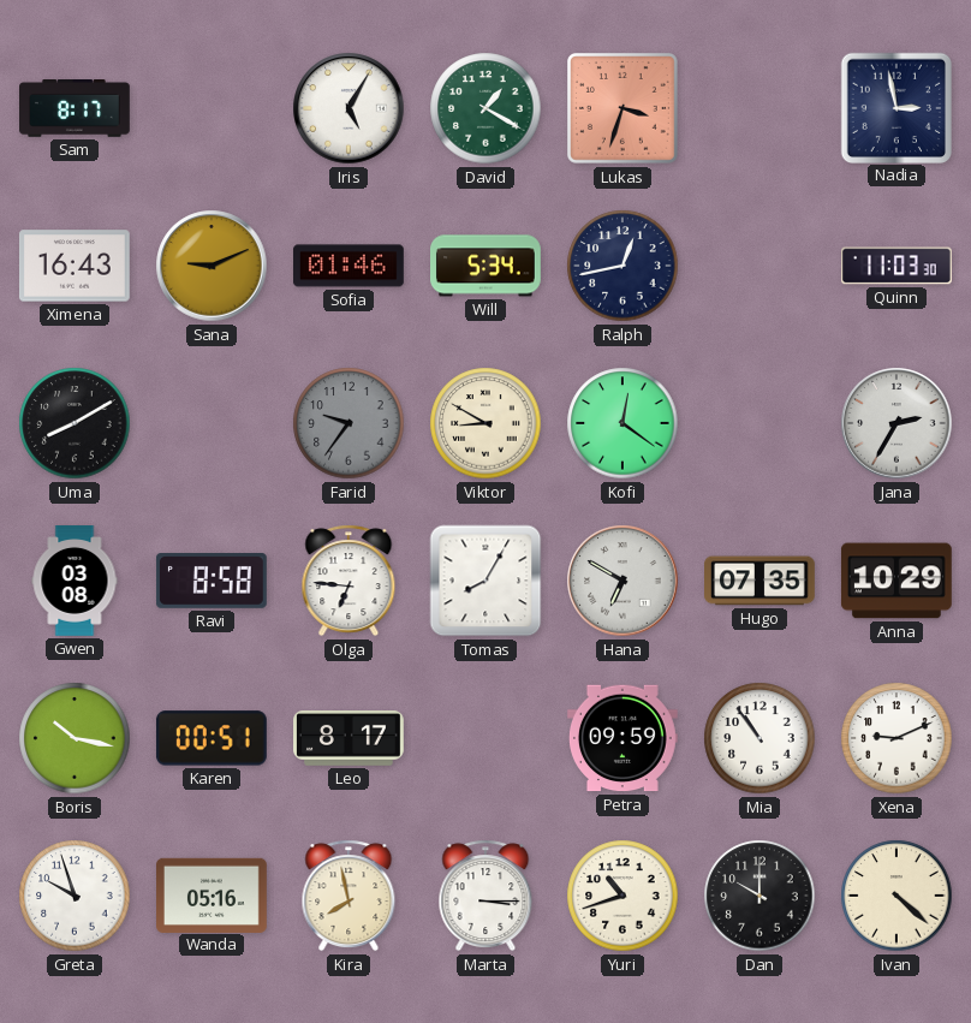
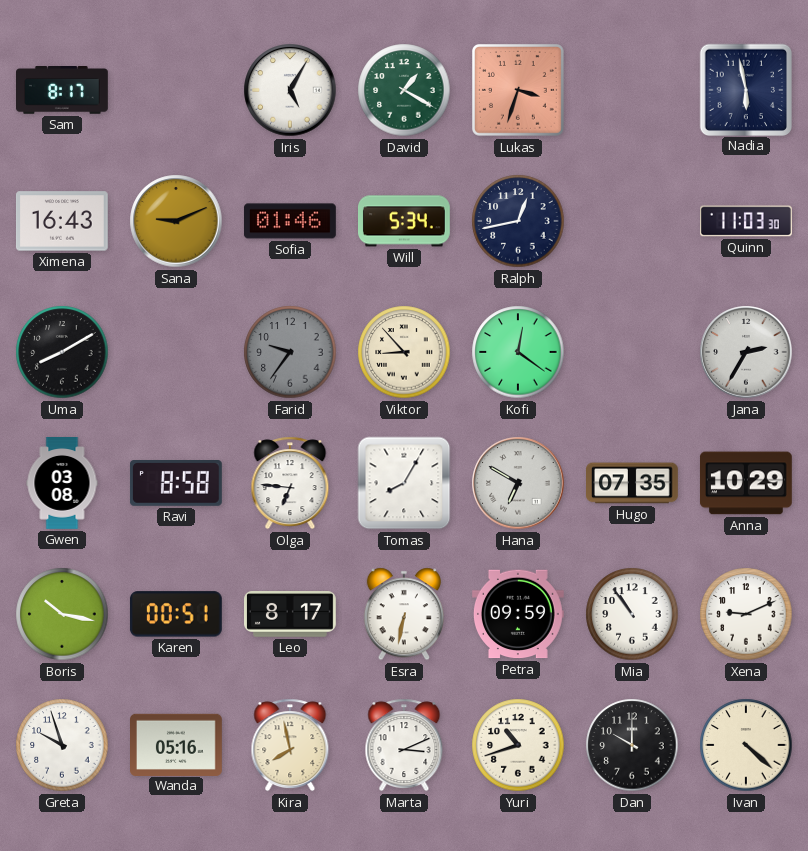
Nadia: 2:58 -> 5:58 (745, 89)
Viktor: 8:50 -> 8:53 (404, 352)
Esra: none -> 6:32 (404, 614)
Marta: 3:15 -> 3:11 (404, 745)
